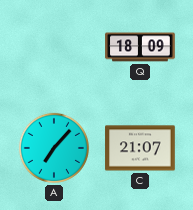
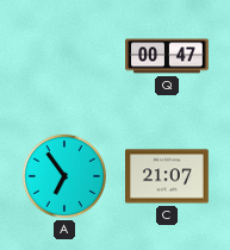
Q: 18:09 -> 00:47 (167, 56)
A: 7:07 -> 6:54 (64, 176)
